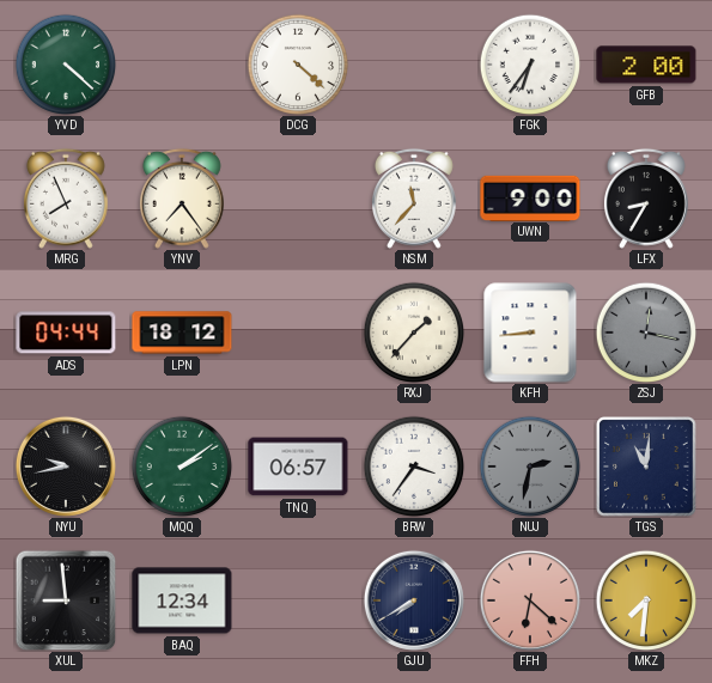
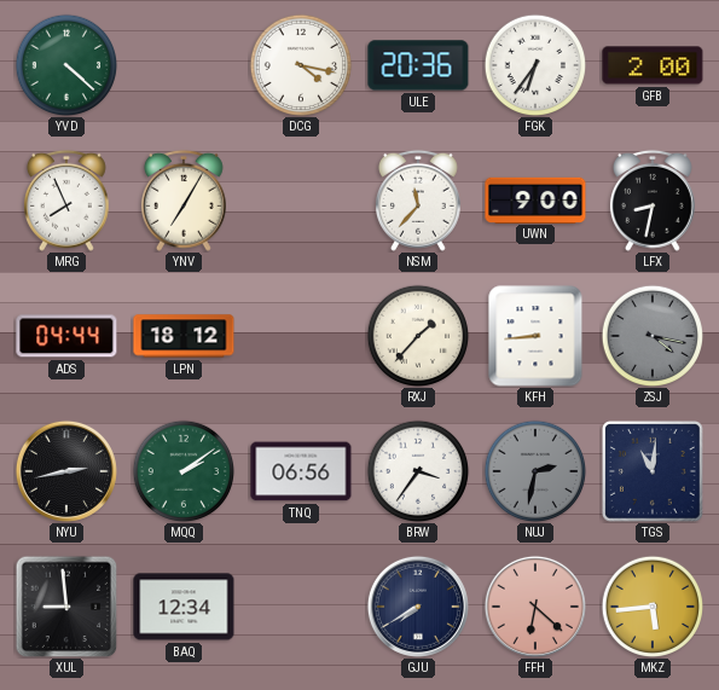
DCG: 4:22 -> 4:17 (301, 65)
ULE: none -> 20:36 (418, 65)
YNV: 7:24 -> 7:05 (184, 201)
LFX: 8:35 -> 8:32 (653, 201)
ZSJ: 12:17 -> 4:17 (653, 336)
NYU: 9:43 -> 2:43 (66, 471)
TNQ: 06:57 -> 06:56 (301, 471)
MKZ: 7:31 -> 5:44 (653, 607)
